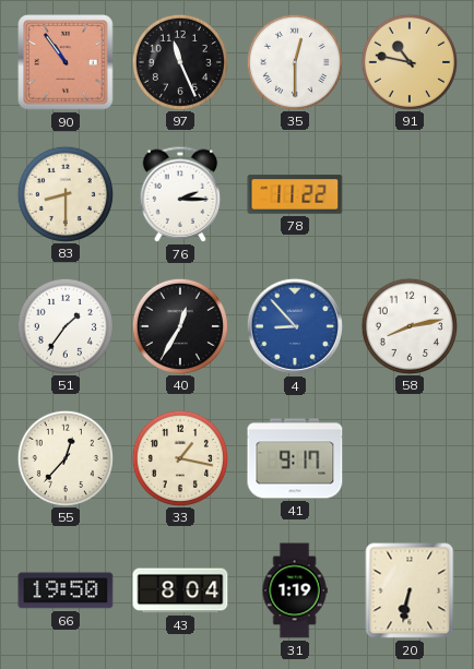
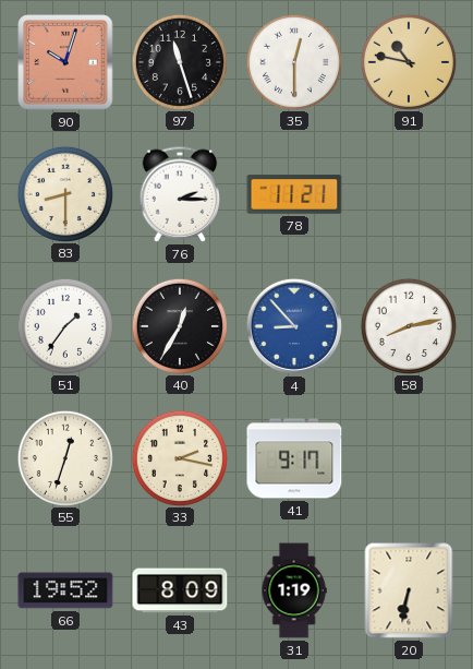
90: 10:54 -> 10:03 (65, 62)
97: 11:26 -> 11:27 (179, 61)
78: 11:22 -> 11:21 (294, 194)
55: 12:37 -> 12:33 (64, 457)
33: 1:17 -> 2:17 (179, 457)
66: 19:50 -> 19:52 (65, 590)
43: 8:04 -> 8:09 (180, 590)
